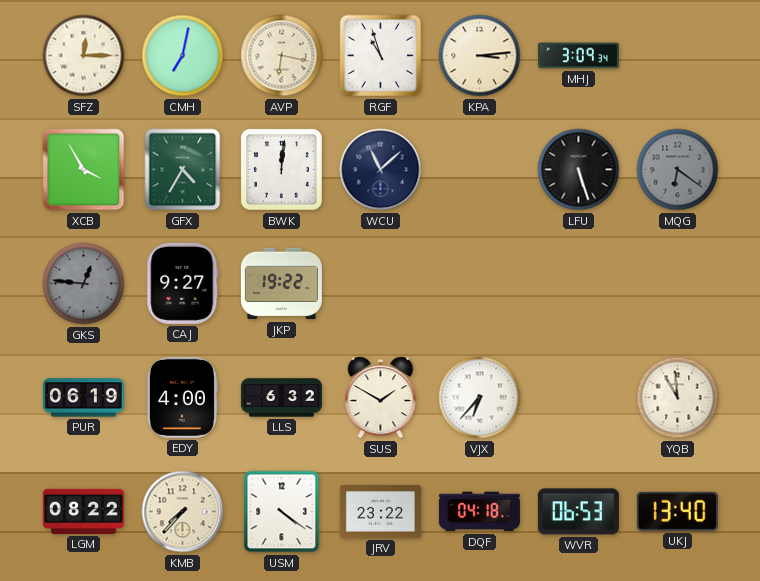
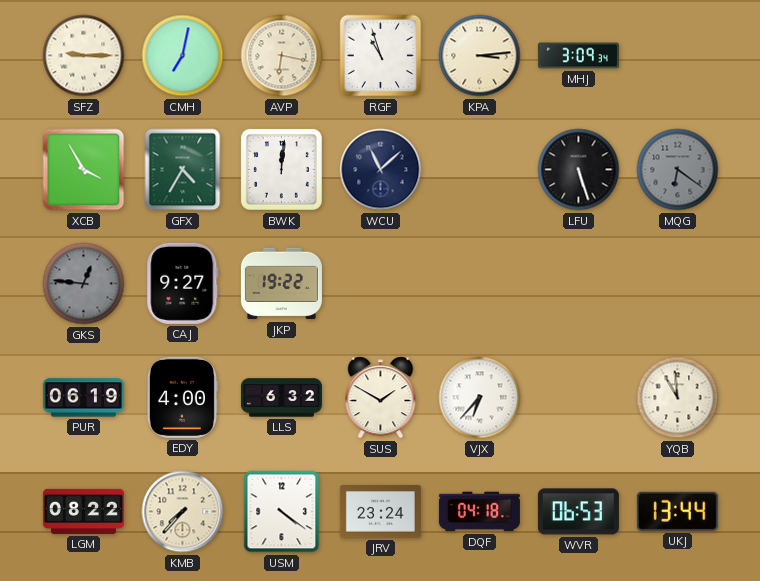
SFZ: 12:15 -> 9:15 (84, 56)
JRV: 23:22 -> 23:24 (380, 512)
UKJ: 13:40 -> 13:44 (677, 511)
